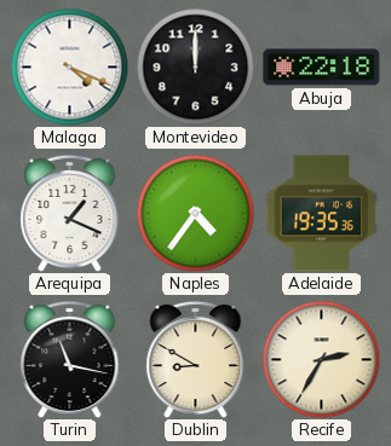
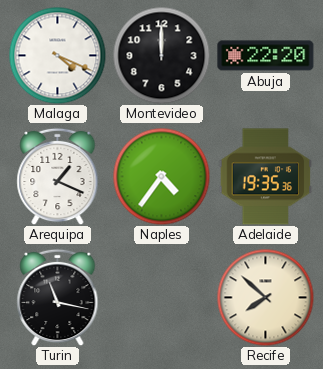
Abuja: 22:18 -> 22:20 (266, 56)
Dublin: 8:50 -> none (196, 359)
Recife: 2:35 -> 7:52 (265, 297)
